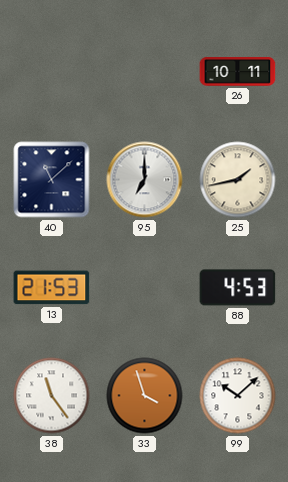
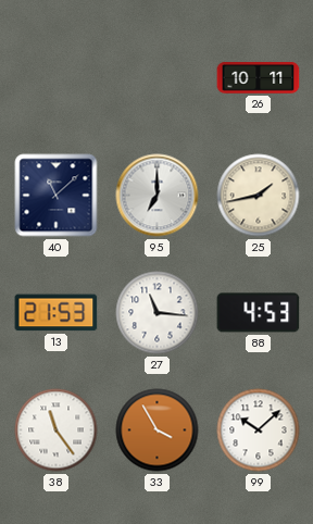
27: none -> 11:16 (158, 313)
33: 3:57 -> 3:55 (158, 431)
